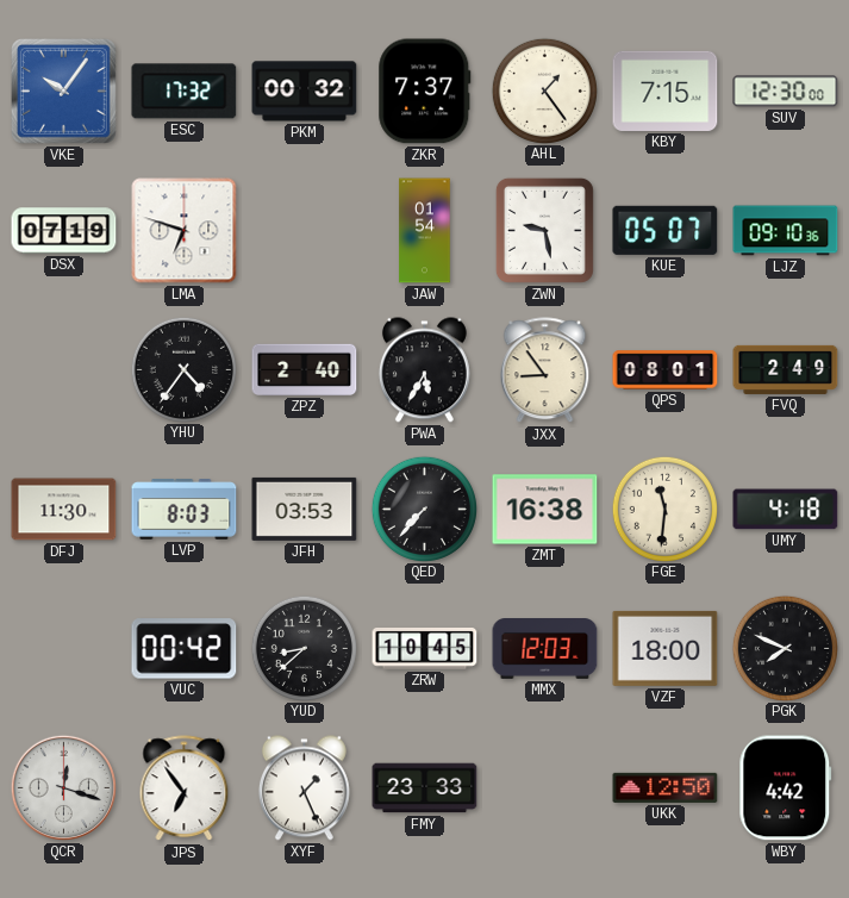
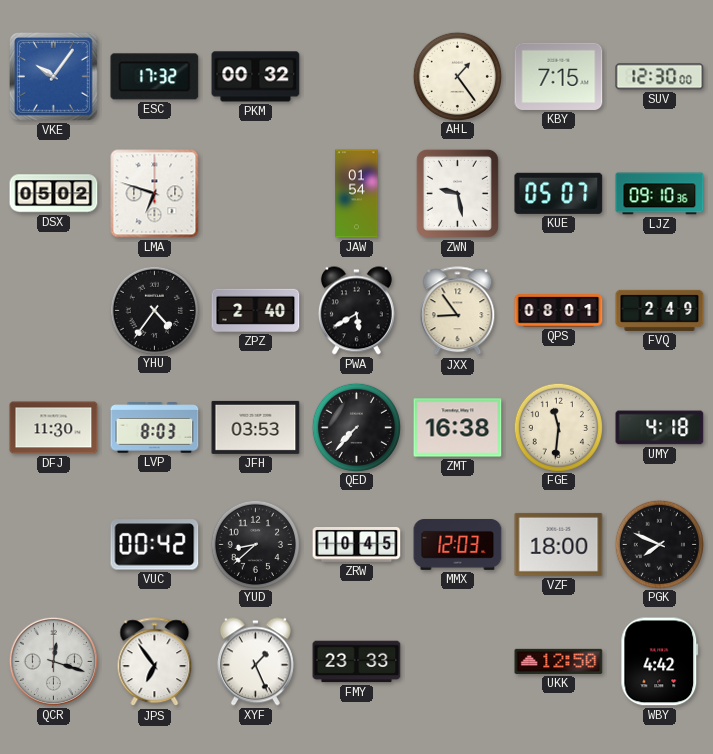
ZKR: 7:37 -> none (425, 92)
DSX: 07:19 -> 05:02 (54, 194)
PWA: 5:35 -> 5:40 (356, 311)
